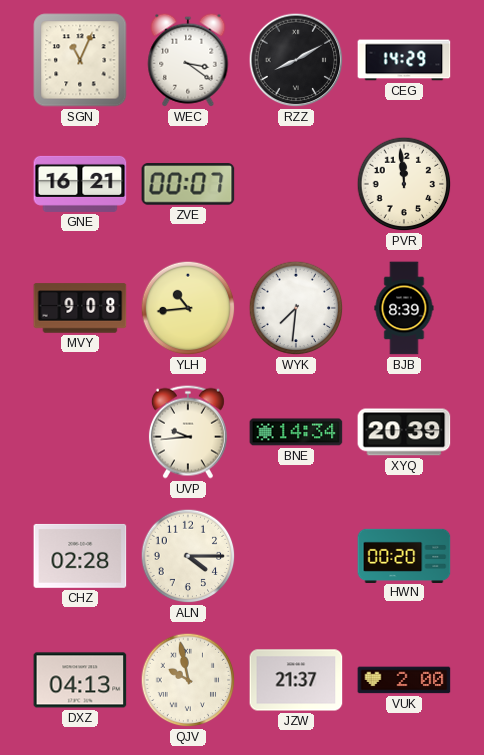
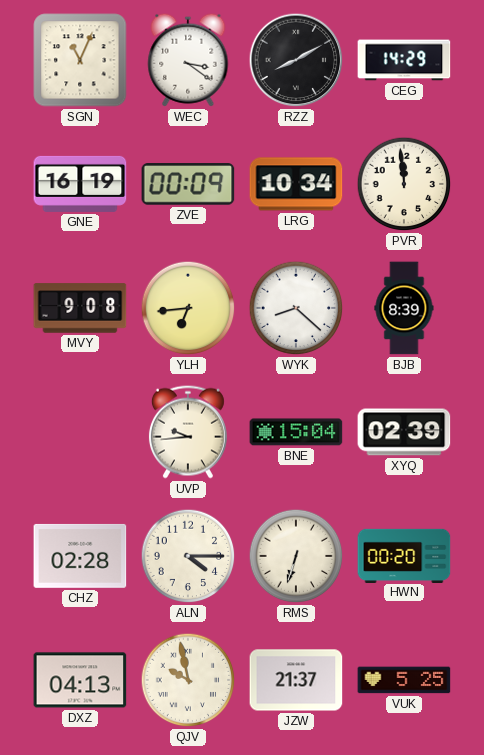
GNE: 16:21 -> 16:19 (80, 184)
ZVE: 00:07 -> 00:09 (188, 184)
LRG: none -> 10:34 (296, 184)
YLH: 10:44 -> 6:44 (188, 308)
WYK: 7:31 -> 8:22 (296, 308)
BNE: 14:34 -> 15:04 (296, 432)
XYQ: 20:39 -> 02:39 (404, 432)
RMS: none -> 6:33 (296, 556)
VUK: 2:00 -> 5:25 (404, 680)
